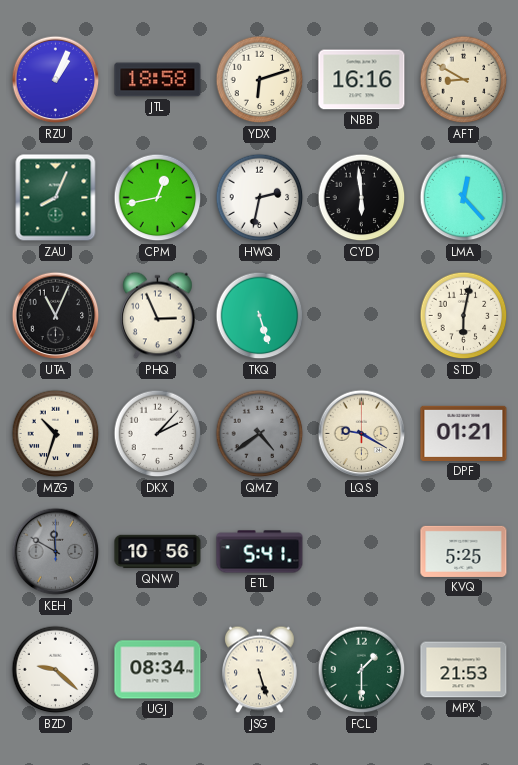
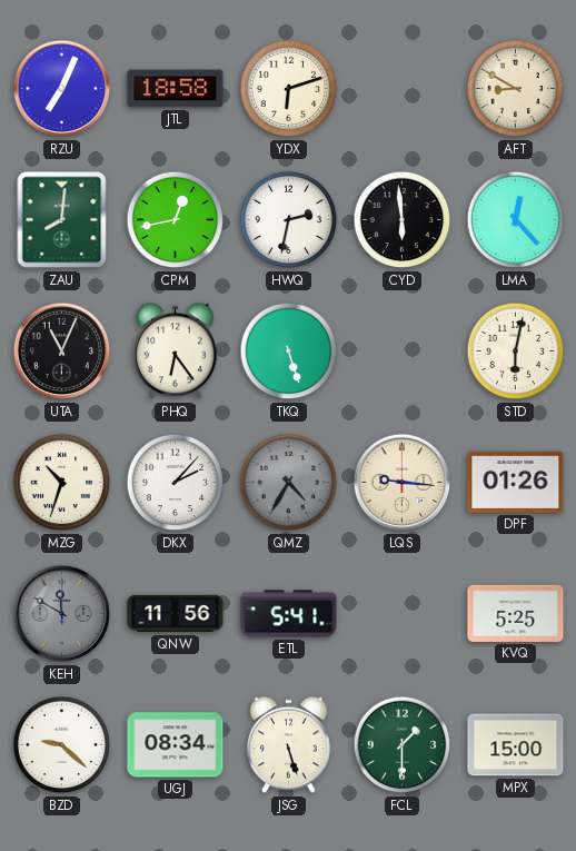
RZU: 1:04 -> 7:04 (62, 89)
NBB: 16:16 -> none (362, 80)
ZAU: 8:04 -> 8:01 (62, 220)
PHQ: 2:56 -> 6:24 (176, 352)
QMZ: 4:39 -> 4:35 (289, 483)
LQS: 9:20 -> 9:16 (403, 483)
DPF: 01:21 -> 01:26 (516, 482)
QNW: 10:56 -> 11:56 (176, 614)
MPX: 21:53 -> 15:00 (516, 745)
